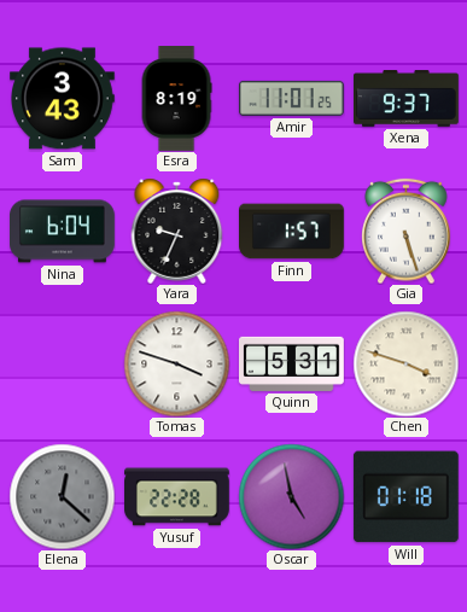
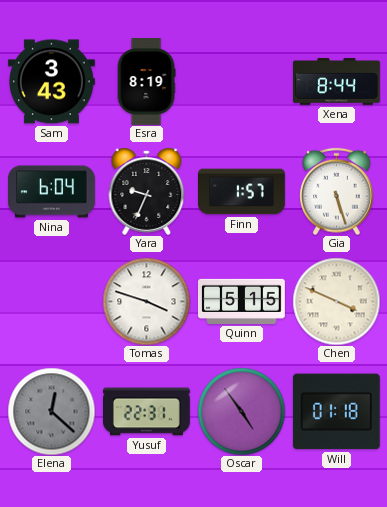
Amir: 11:01 -> none (291, 98)
Xena: 9:37 -> 8:44 (337, 82)
Quinn: 5:31 -> 5:15 (242, 301)
Chen: 3:48 -> 3:49 (336, 301)
Yusuf: 22:28 -> 22:31 (147, 412)
Oscar: 4:58 -> 4:54 (241, 411)
